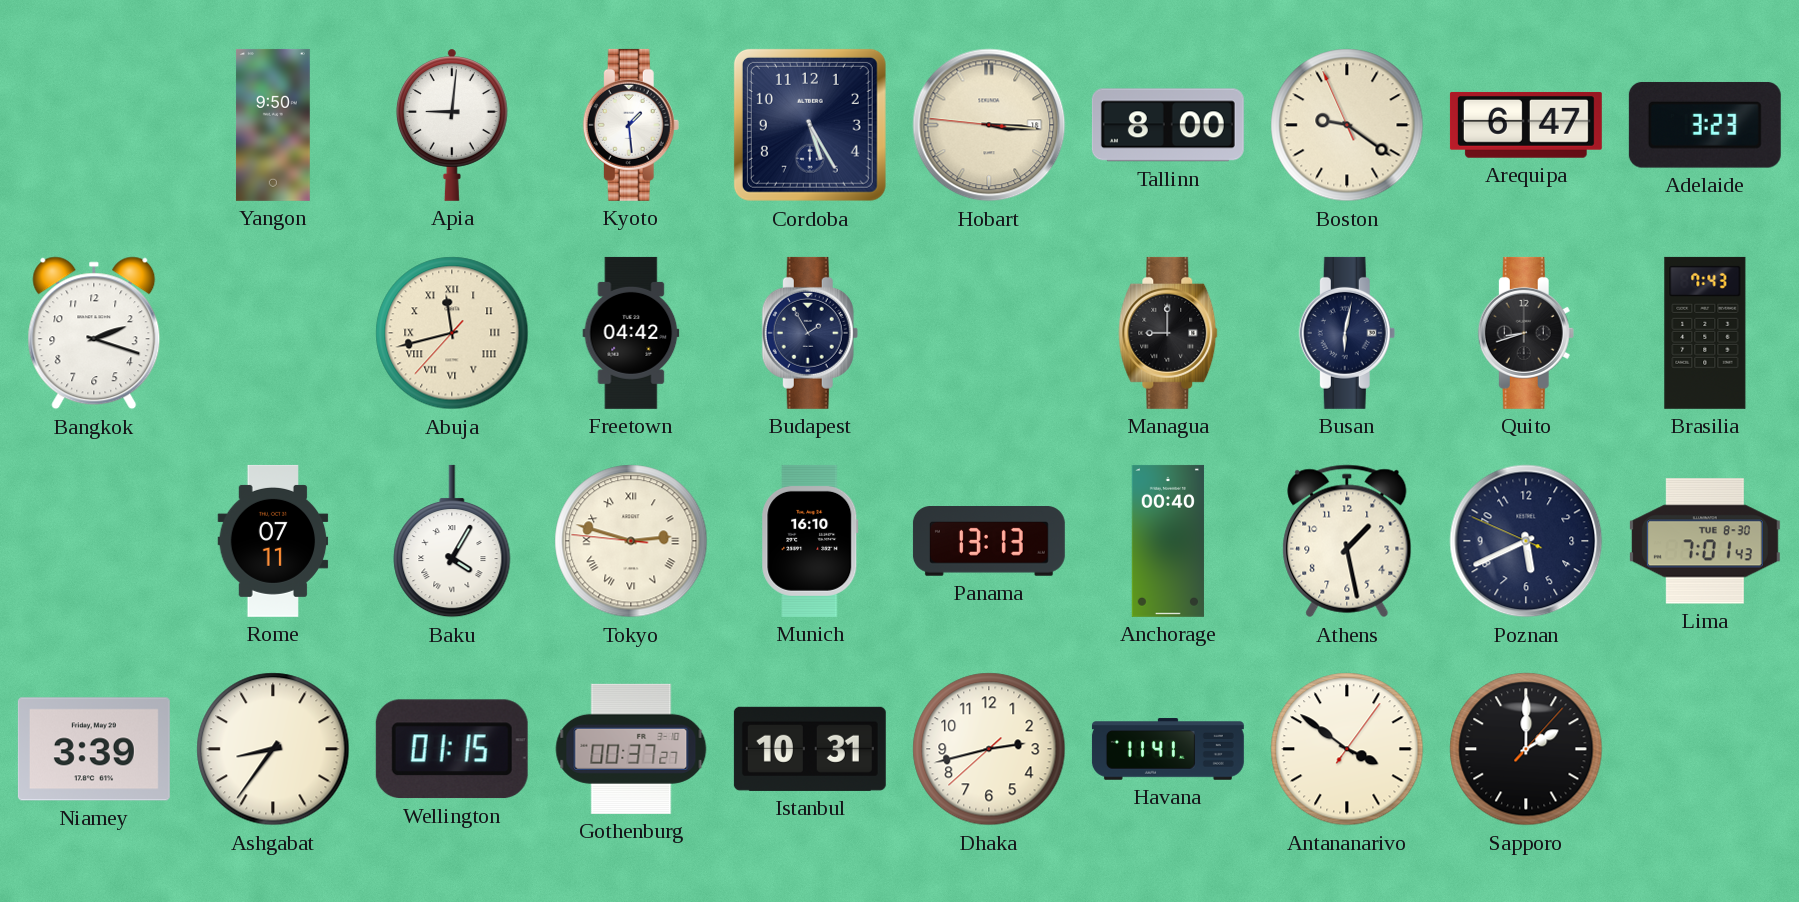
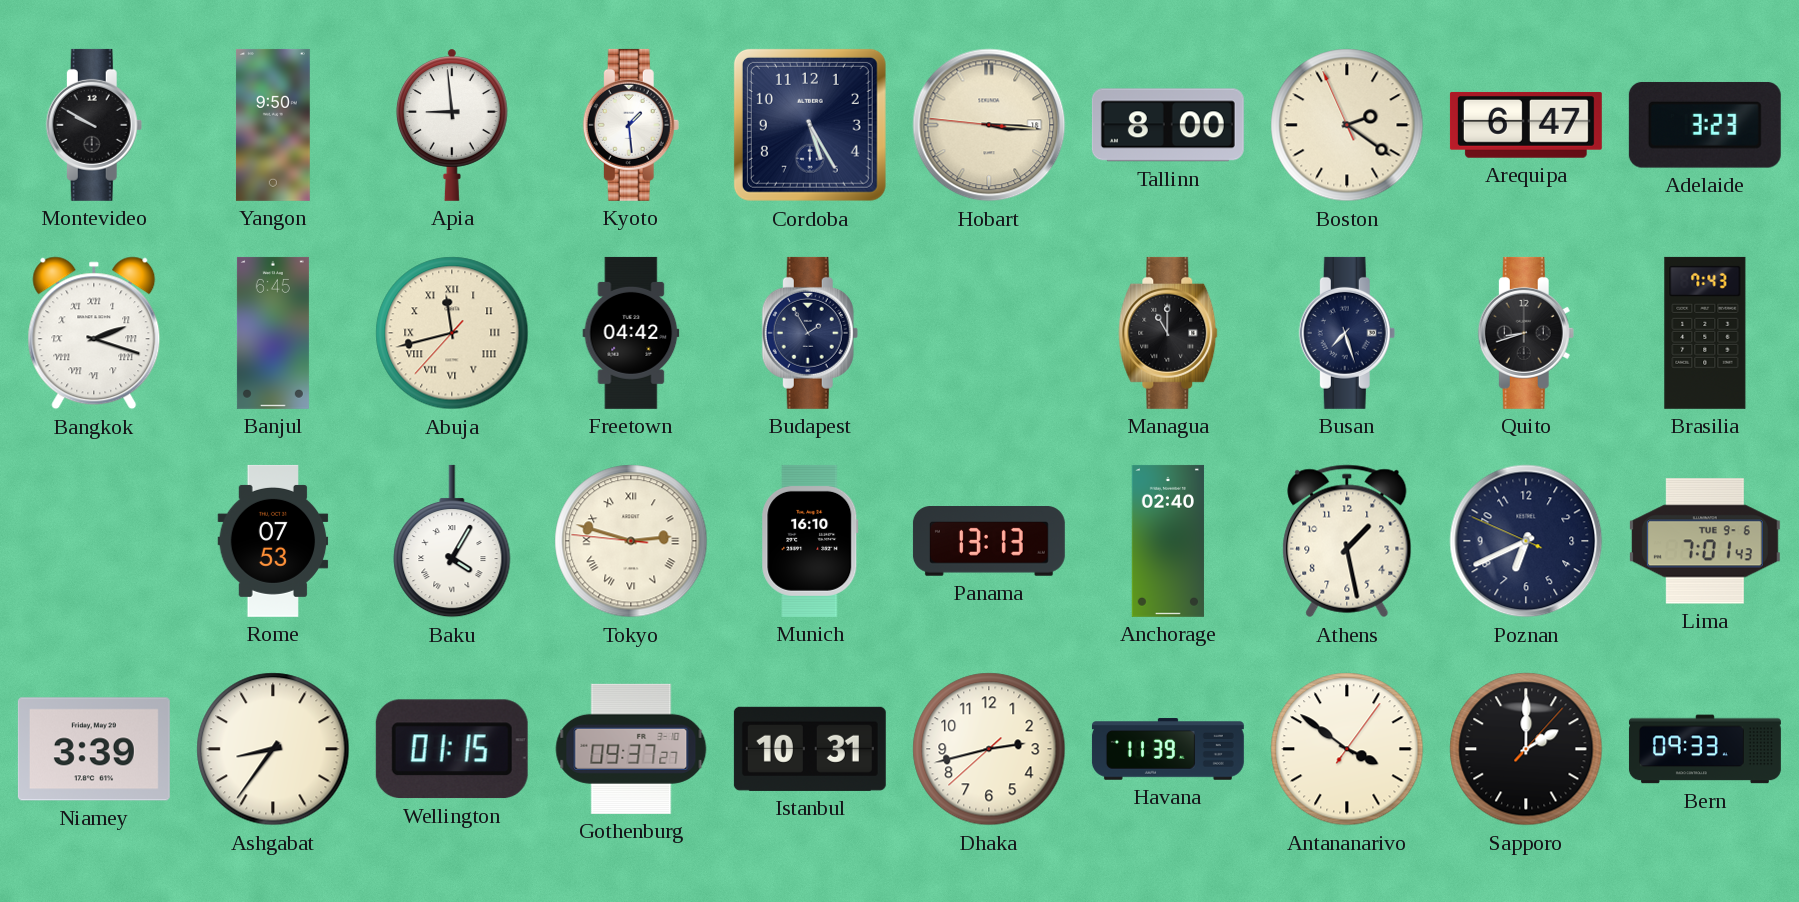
Montevideo: none -> 9:50 (94, 125)
Apia: 9:01 -> 8:59 (452, 125)
Boston: 9:20 -> 2:20 (1347, 125)
Bangkok numerals: Arabic -> Roman (94, 333)
Banjul: none -> 6:45 (273, 333)
Managua: 9:00 -> 11:00 (1168, 333)
Busan: 6:02 -> 7:27 (1347, 333)
Rome: 07:11 -> 07:53 (273, 541)
Anchorage: 00:40 -> 02:40 (1168, 541)
Poznan: 5:40 -> 6:40 (1526, 541)
Lima date: TUE 8-30 -> TUE 9-6 (1705, 541)
Gothenburg: 00:37 -> 09:37 (631, 749)
Havana: 11:41 -> 11:39 (1168, 749)
Bern: none -> 09:33 (1705, 749)
